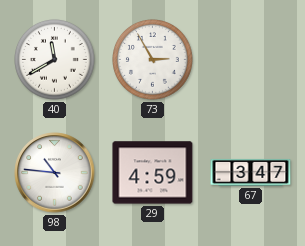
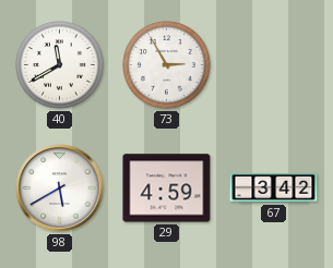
98: 10:46 -> 5:40 (60, 188)
67: 3:47 -> 3:42 (274, 187)
